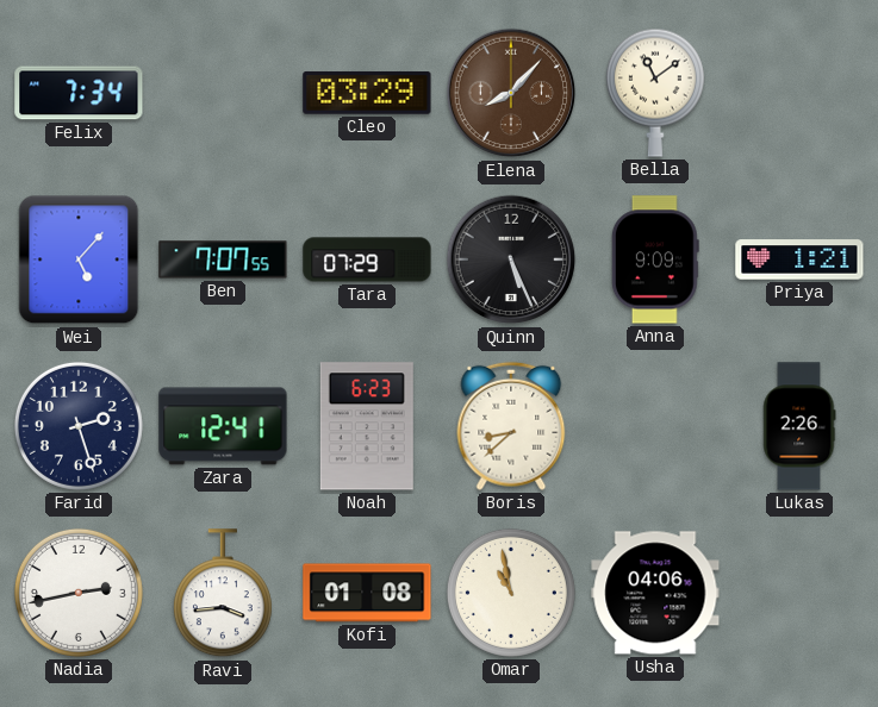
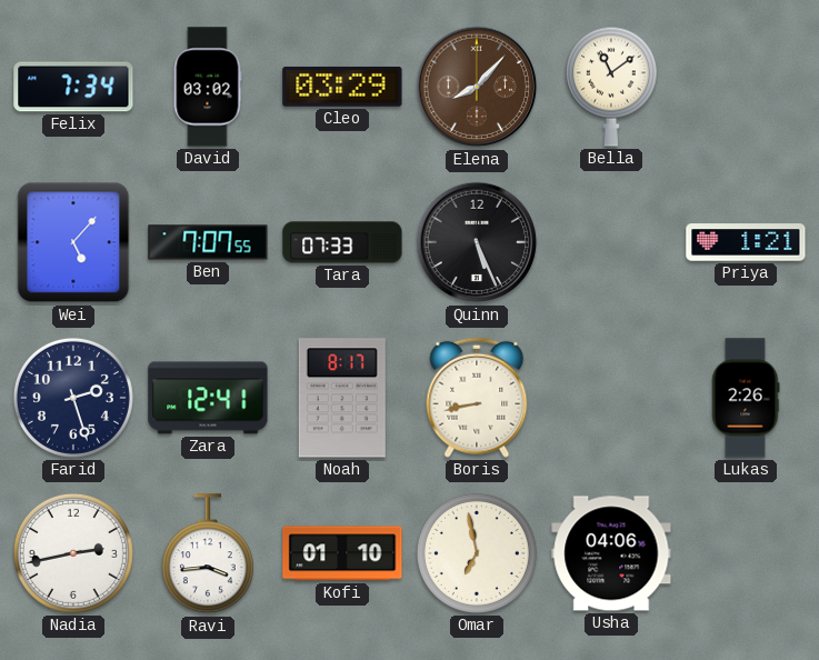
David: none -> 03:02 (208, 87)
Tara: 07:29 -> 07:33 (342, 242)
Anna: 9:09 -> none (655, 259)
Noah: 6:23 -> 8:17 (342, 398)
Boris: 8:38 -> 8:43 (477, 398)
Kofi: 01:08 -> 01:10 (342, 553)
Omar: 10:58 -> 6:58 (477, 553)
